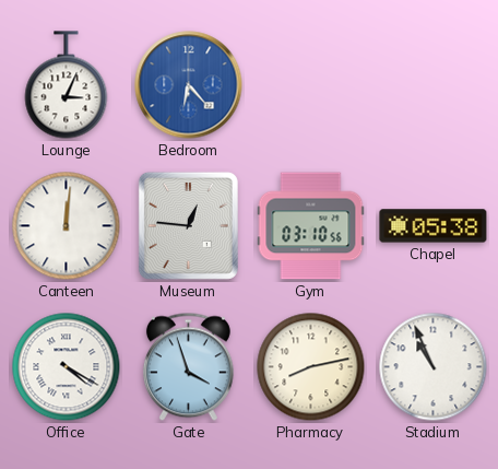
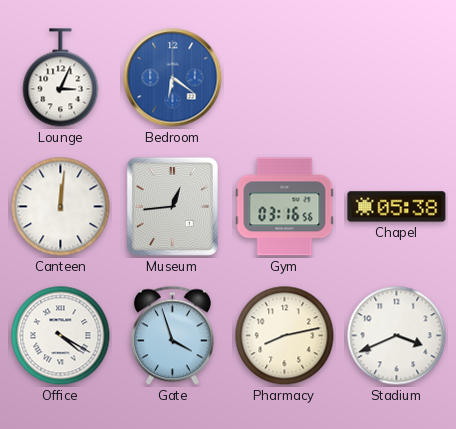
Bedroom: 6:23 -> 6:21 (173, 78)
Museum: 12:46 -> 12:44 (172, 206)
Gym: 03:10 -> 03:16 (285, 207)
Stadium: 10:56 -> 3:41 (397, 336)
